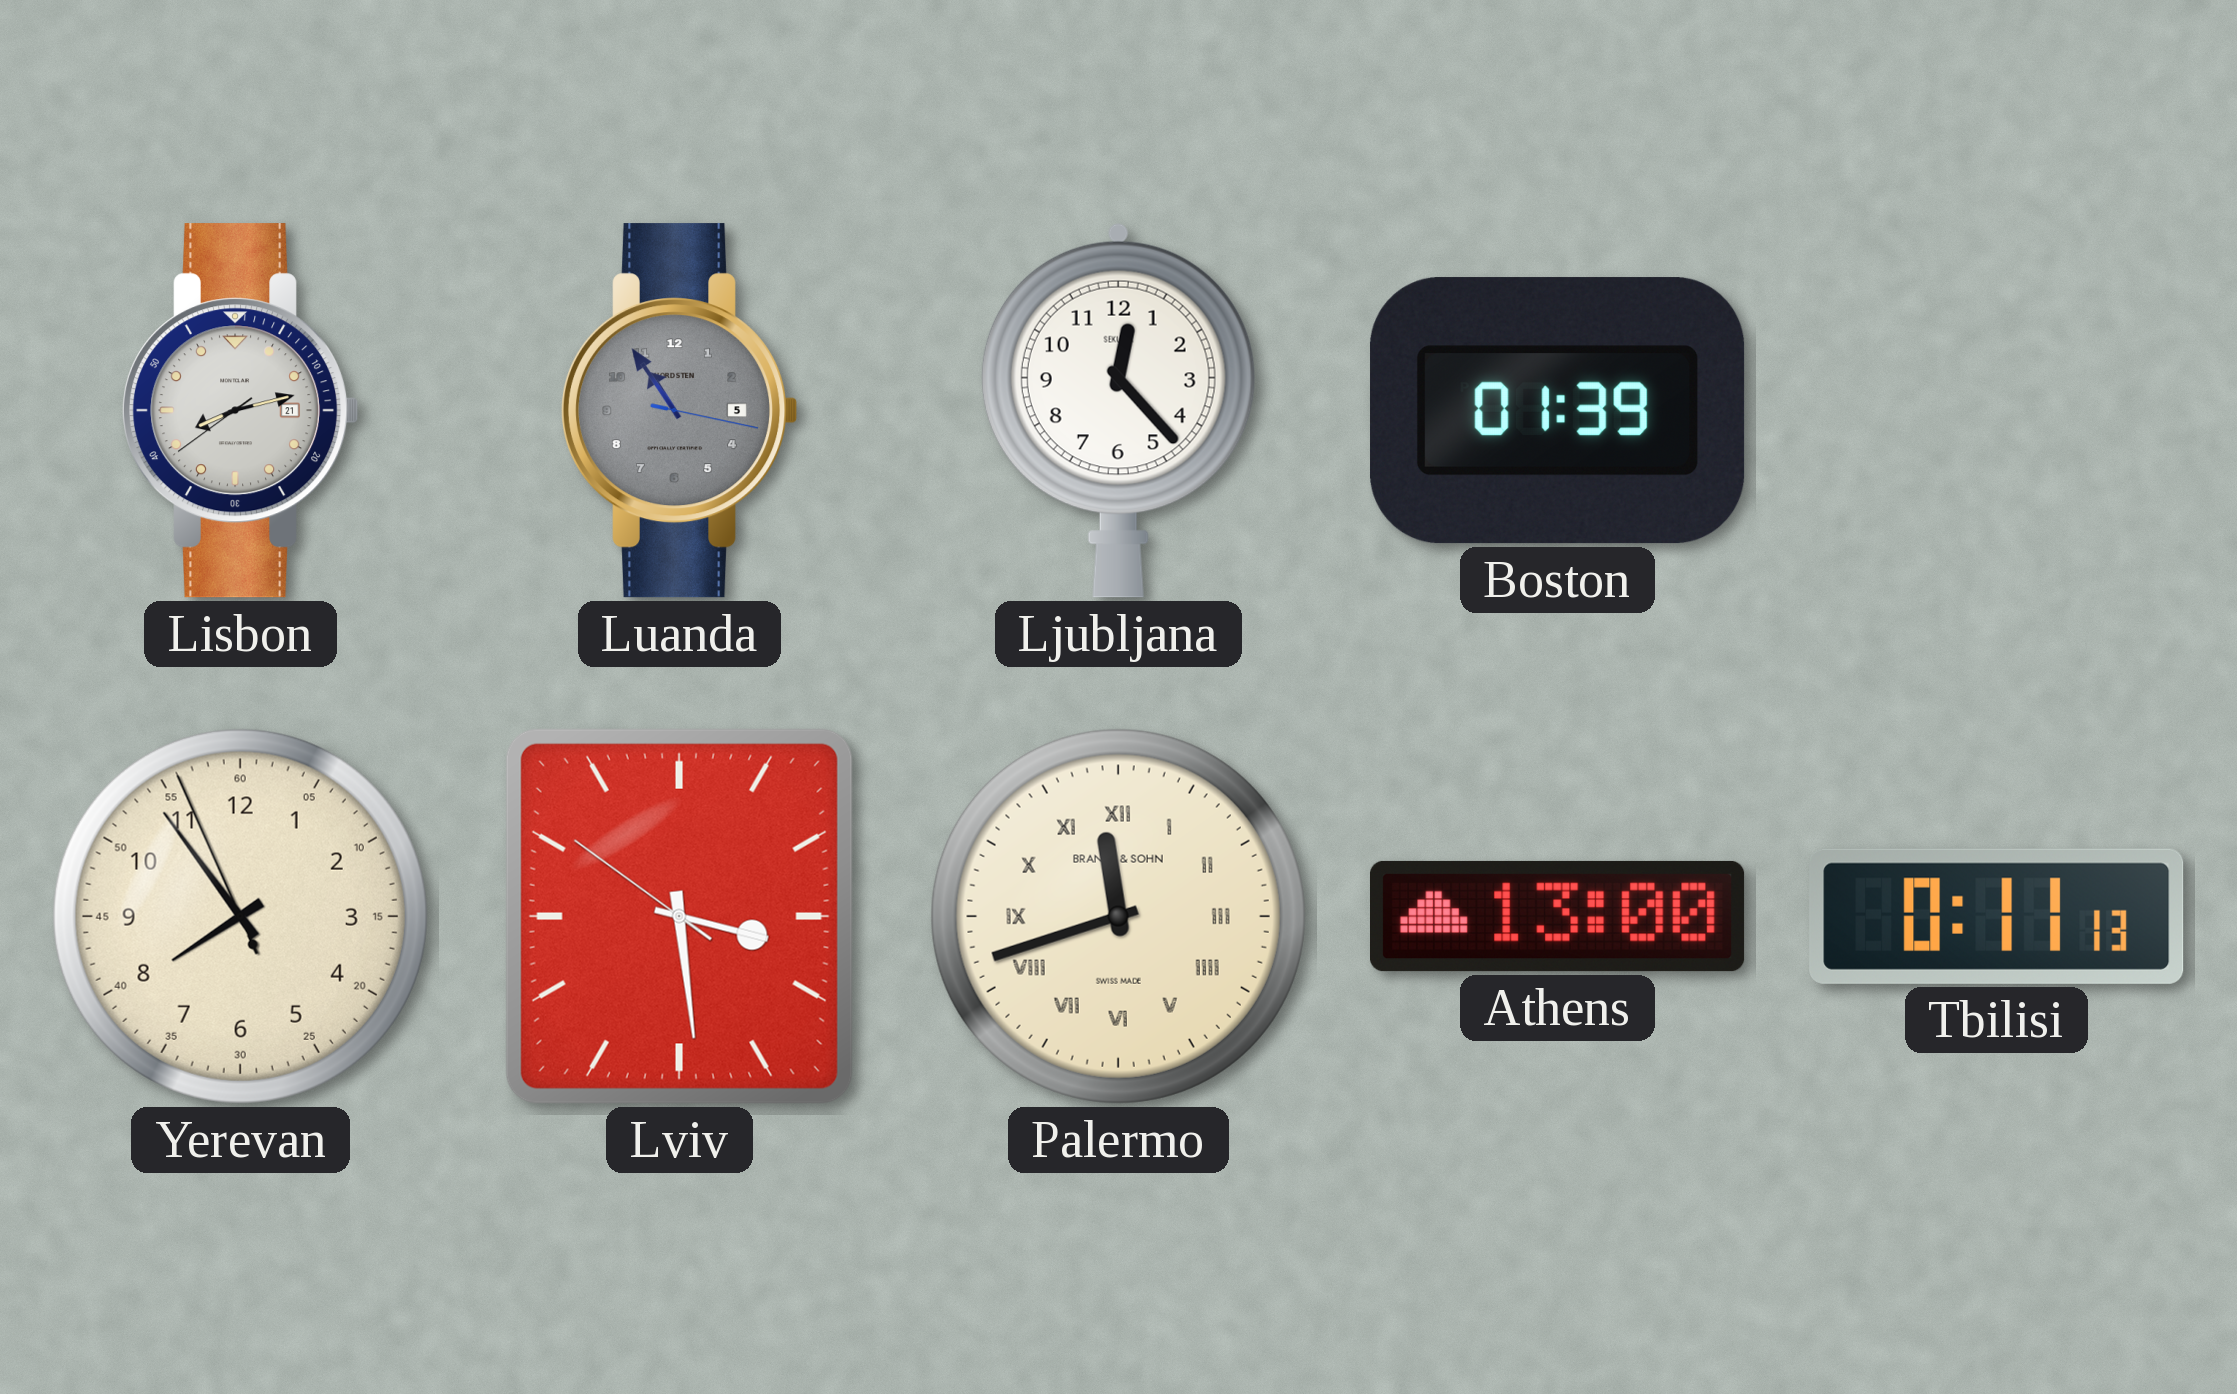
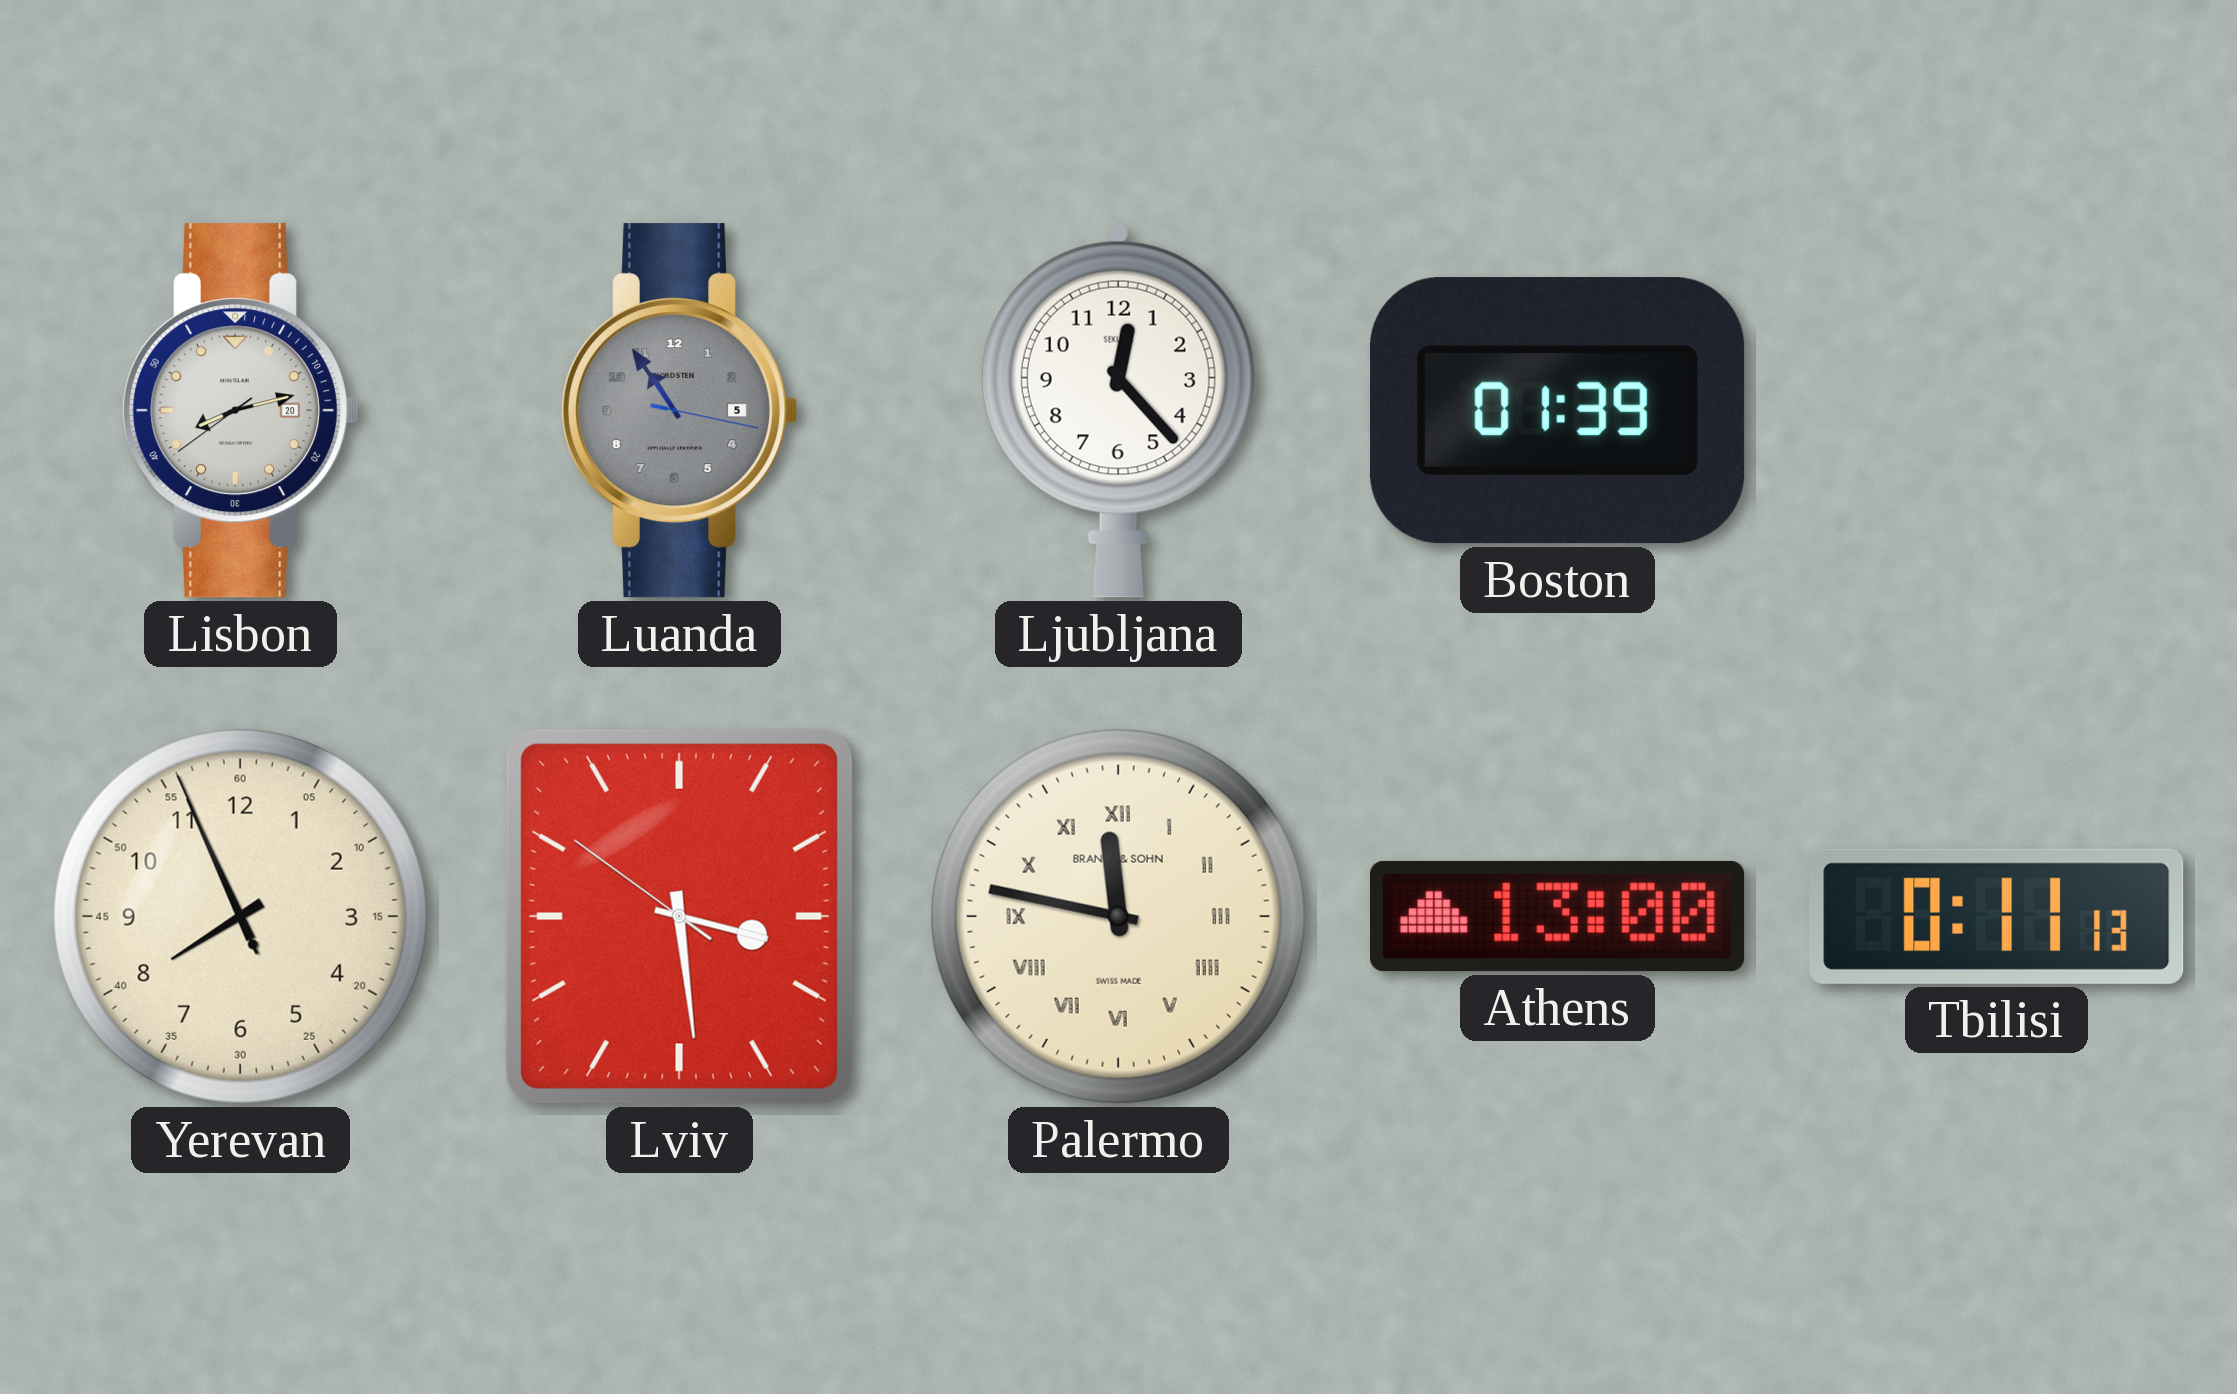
Lisbon date: 21 -> 20 (241, 411)
Yerevan: 7:53 -> 7:55 (240, 916)
Palermo: 11:42 -> 11:47 (1118, 916)
